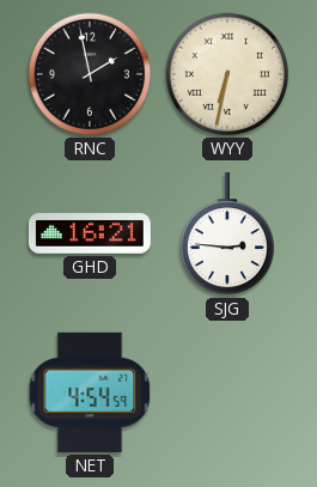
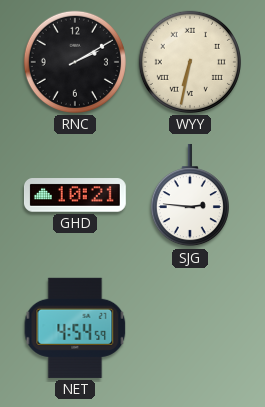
RNC: 1:58 -> 2:10 (75, 62)
GHD: 16:21 -> 10:21 (75, 195)
